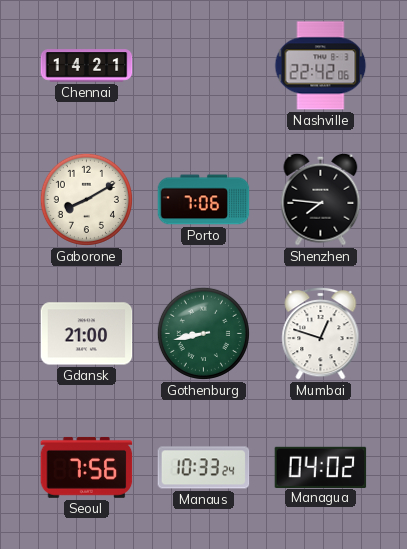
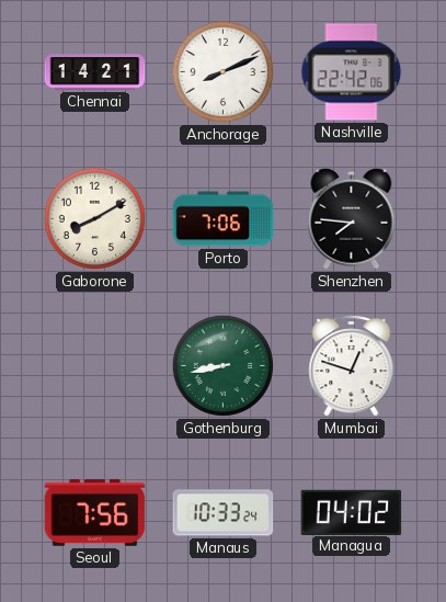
Anchorage: none -> 8:11 (222, 71)
Gdansk: 21:00 -> none (87, 334)
